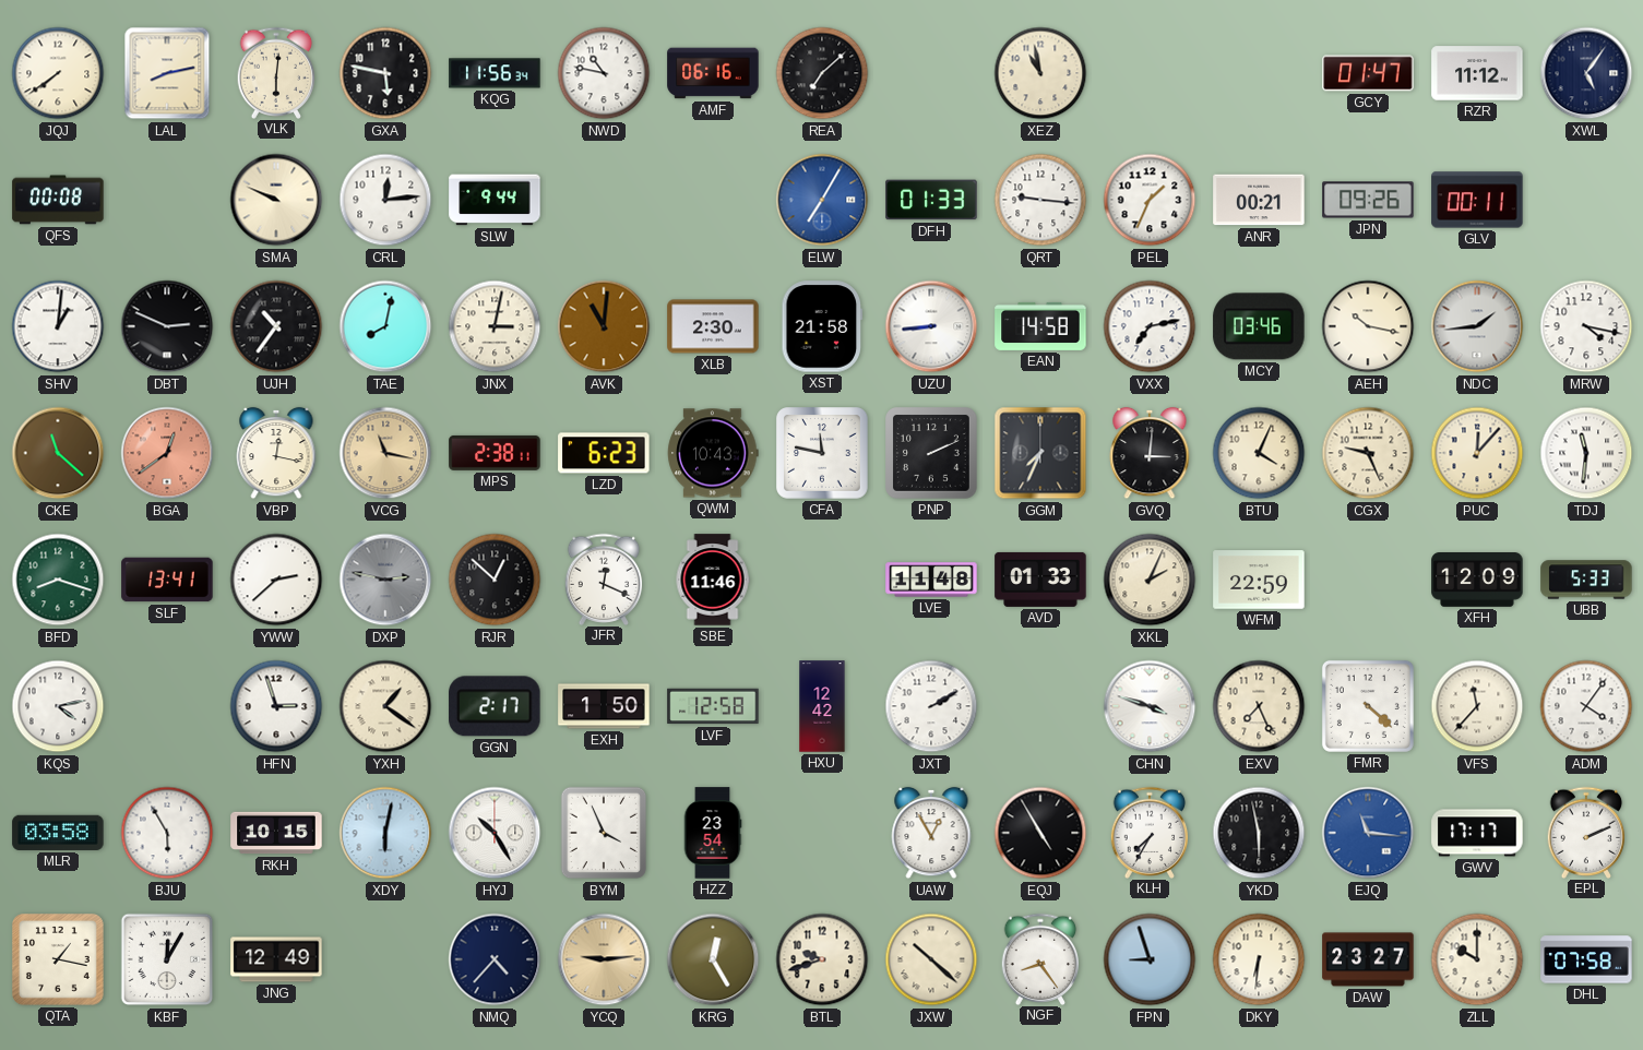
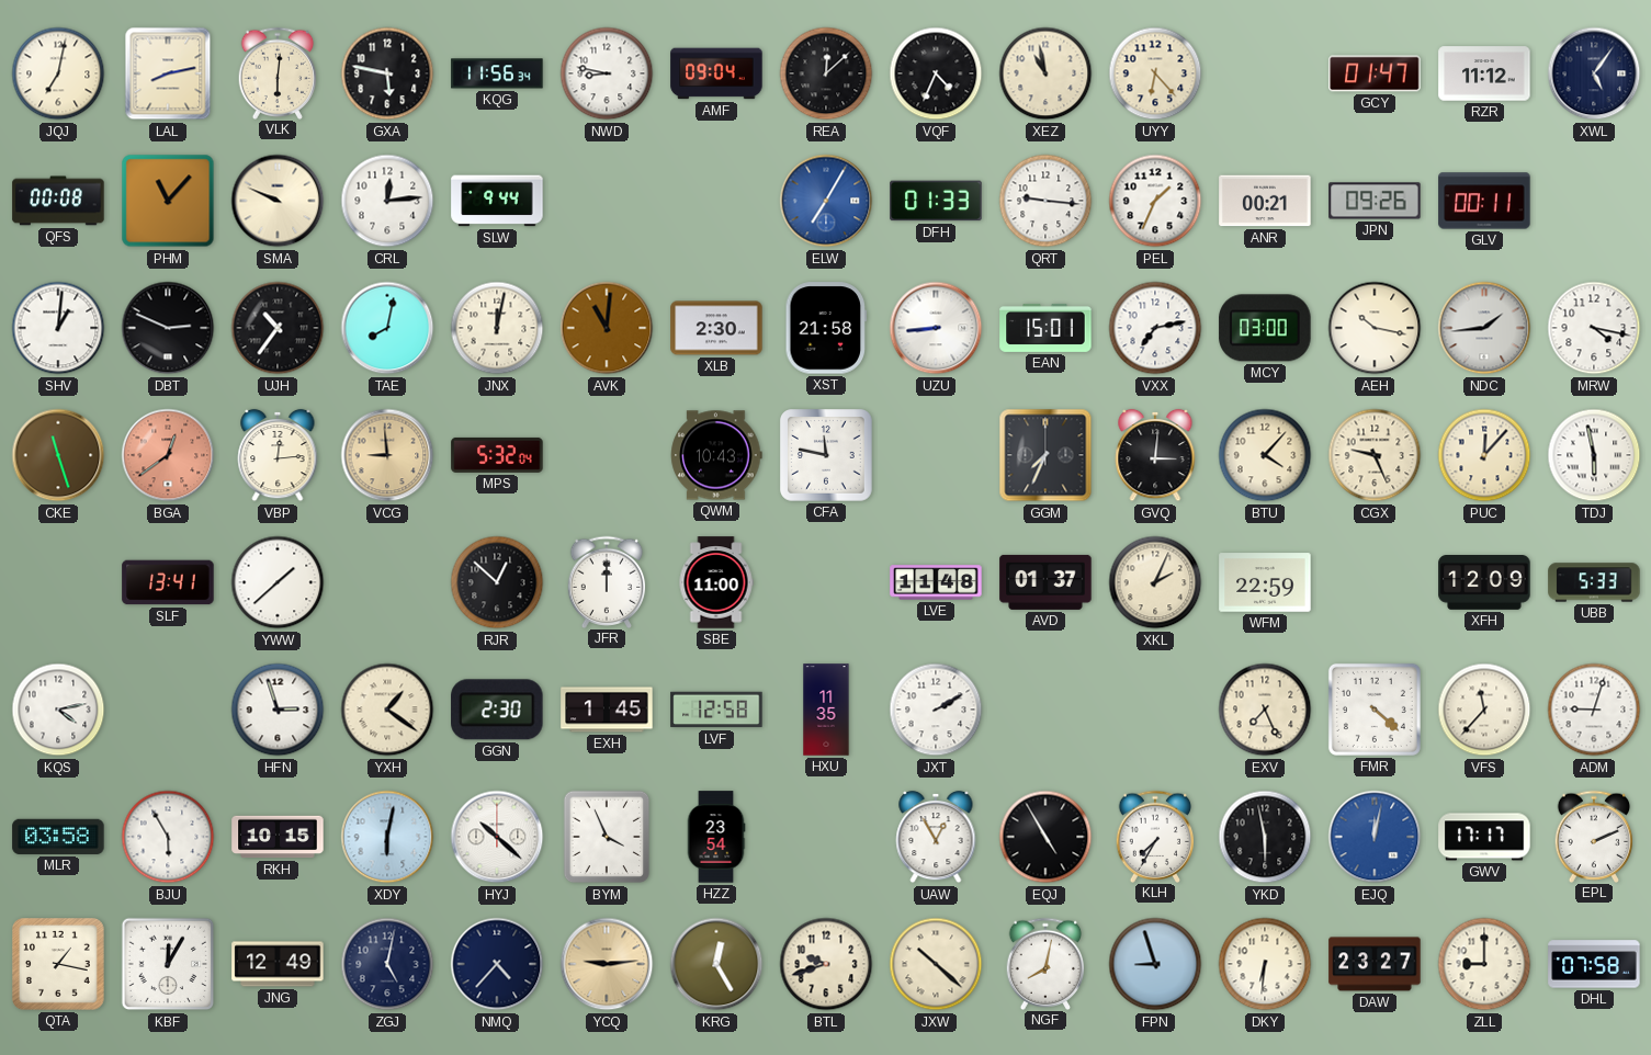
JQJ: 7:39 -> 7:02 (58, 73)
NWD: 10:47 -> 8:47 (607, 73)
AMF: 06:16 -> 09:04 (716, 73)
REA: 7:08 -> 12:08 (826, 73)
VQF: none -> 4:34 (936, 73)
UYY: none -> 6:23 (1155, 73)
PHM: none -> 11:07 (168, 201)
JNX: 3:02 -> 12:02 (497, 328)
EAN: 14:58 -> 15:01 (1045, 328)
MCY: 03:46 -> 03:00 (1265, 328)
CKE: 11:22 -> 11:27 (58, 455)
VBP: 12:17 -> 12:14 (278, 455)
VCG: 11:17 -> 8:59 (387, 455)
MPS: 2:38 -> 5:32 (497, 455)
LZD: 6:23 -> none (604, 453)
PNP: 2:11 -> none (932, 454)
BTU: 4:04 -> 4:07 (1265, 455)
TDJ: 11:31 -> 5:58 (1594, 455)
BFD: 8:18 -> none (58, 580)
YWW: 2:38 -> 1:38 (278, 582)
DXP: 2:47 -> none (385, 580)
JFR: 12:19 -> 12:00 (607, 581)
SBE: 11:46 -> 11:00 (716, 582)
AVD: 01:33 -> 01:37 (1045, 582)
GGN: 2:17 -> 2:30 (497, 710)
EXH: 1:50 -> 1:45 (607, 710)
HXU: 12:42 -> 11:35 (826, 710)
CHN: 3:48 -> none (1150, 706)
ADM: 4:06 -> 9:03 (1594, 710)
HYJ: 10:25 -> 10:22 (497, 837)
EJQ: 11:16 -> 12:02 (1375, 837)
ZGJ: none -> 5:02 (387, 964)
NGF: 8:24 -> 8:02 (1045, 963)
ZLL: 10:00 -> 9:00 (1484, 964)
